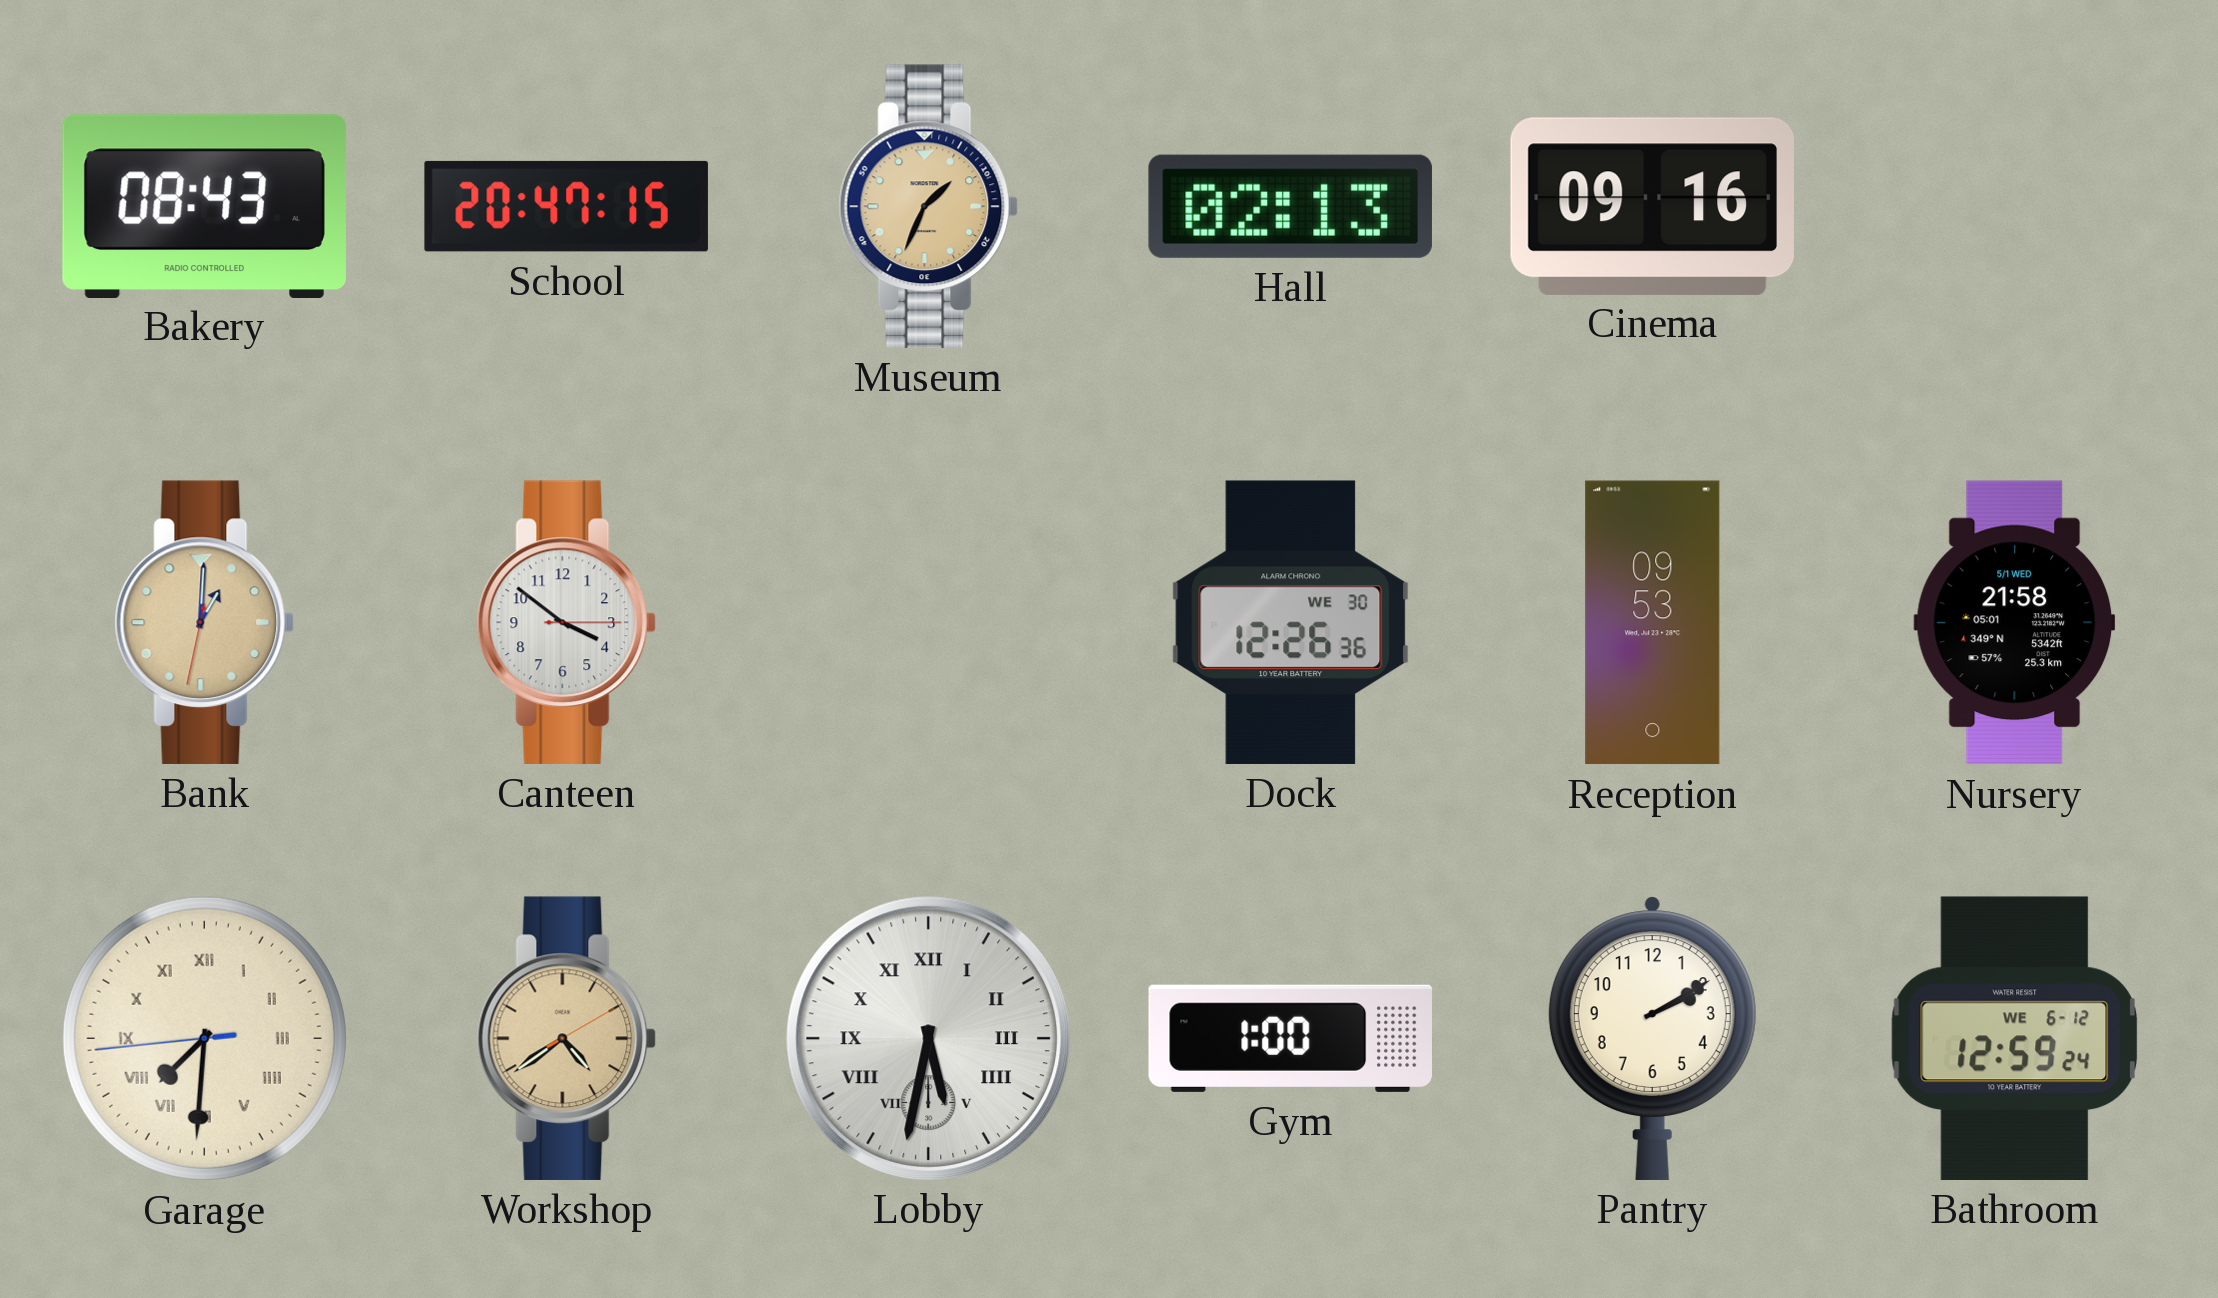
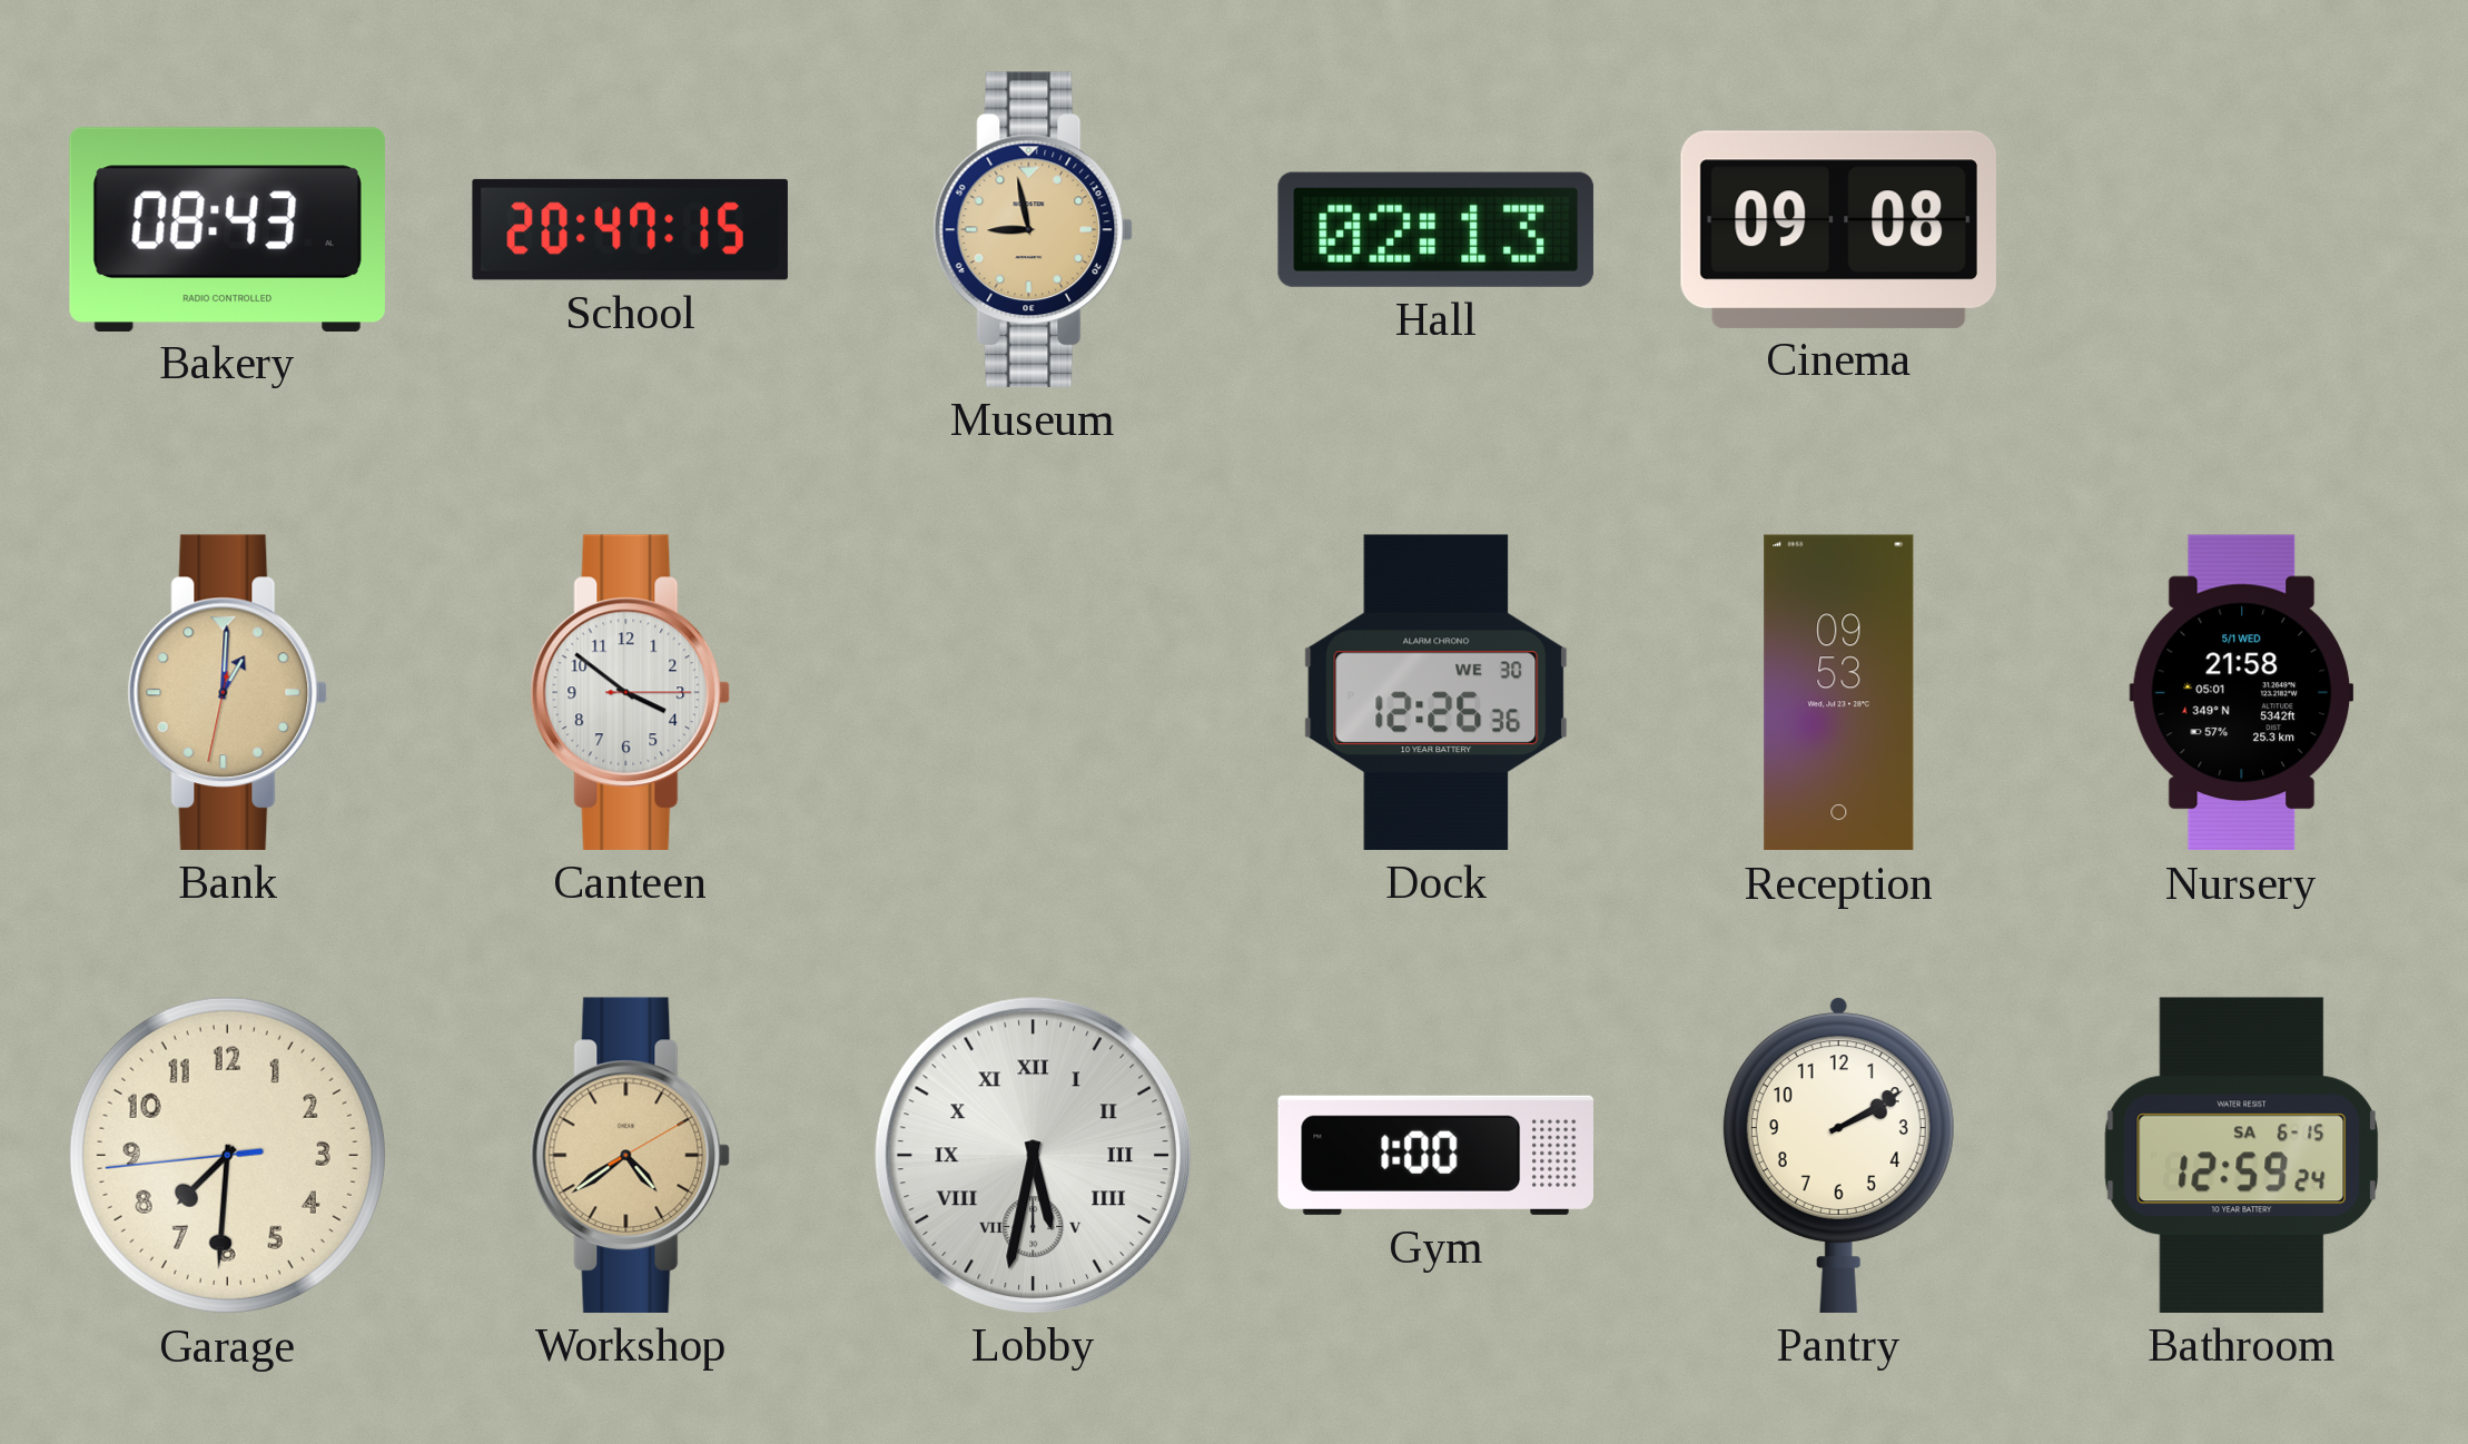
Museum: 1:34 -> 8:58 (1034, 229)
Cinema: 09:16 -> 09:08 (1838, 229)
Garage numerals: Roman -> Arabic (227, 1155)
Bathroom date: WE 6-12 -> SA 6-15 (2242, 1155)
